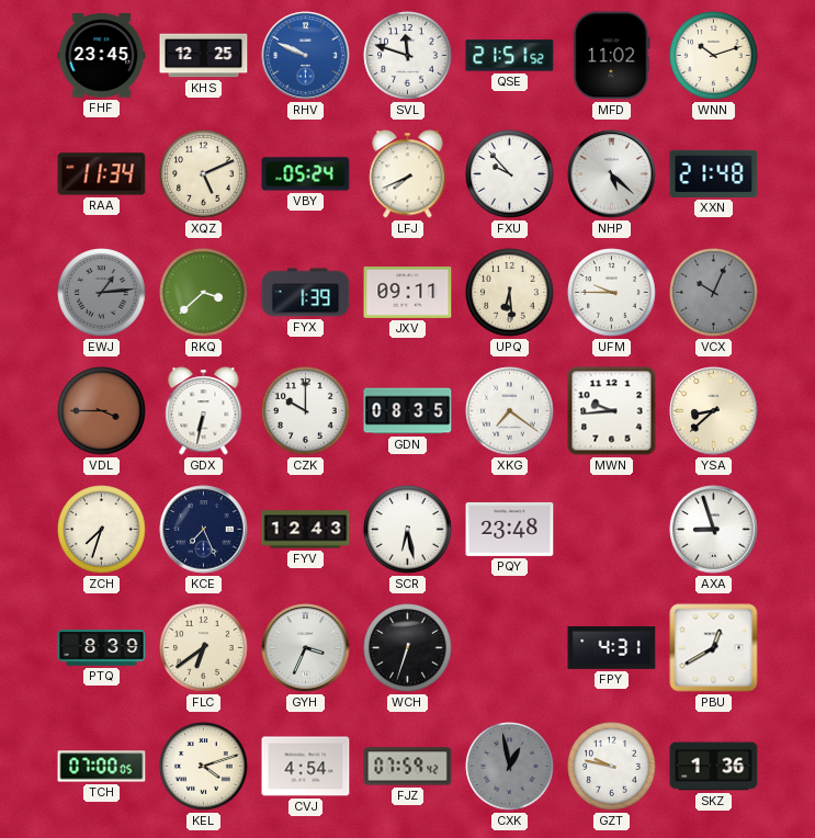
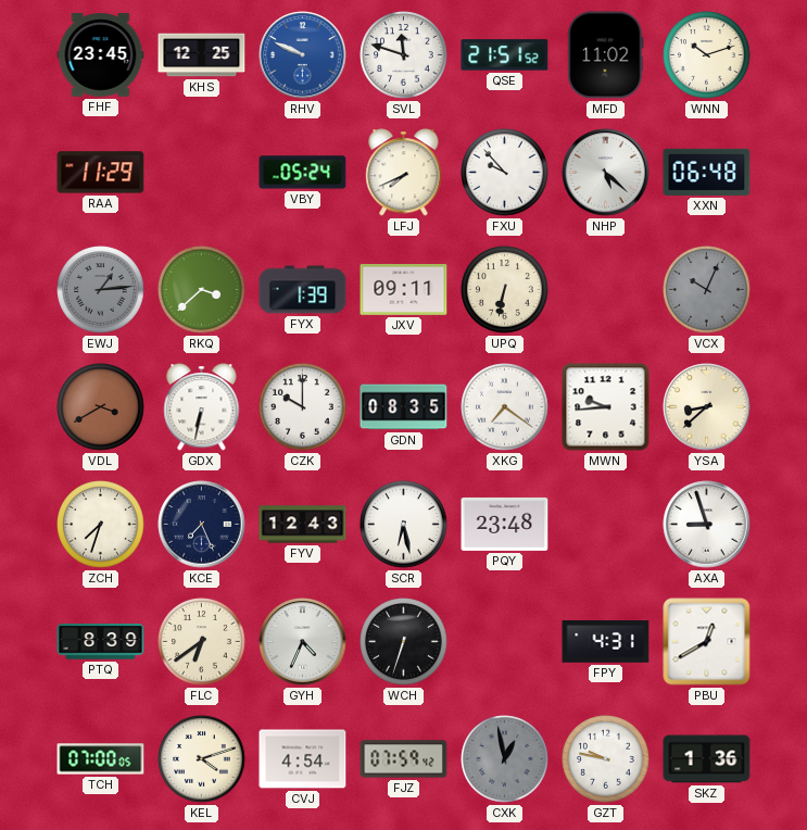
RAA: 11:34 -> 11:29 (101, 173)
XQZ: 5:11 -> none (204, 174)
XXN: 21:48 -> 06:48 (707, 172)
UPQ: 6:29 -> 6:32 (505, 290)
UFM: 9:45 -> none (612, 293)
VDL: 3:45 -> 3:40 (101, 407)
GYH: 3:34 -> 4:34 (303, 642)
